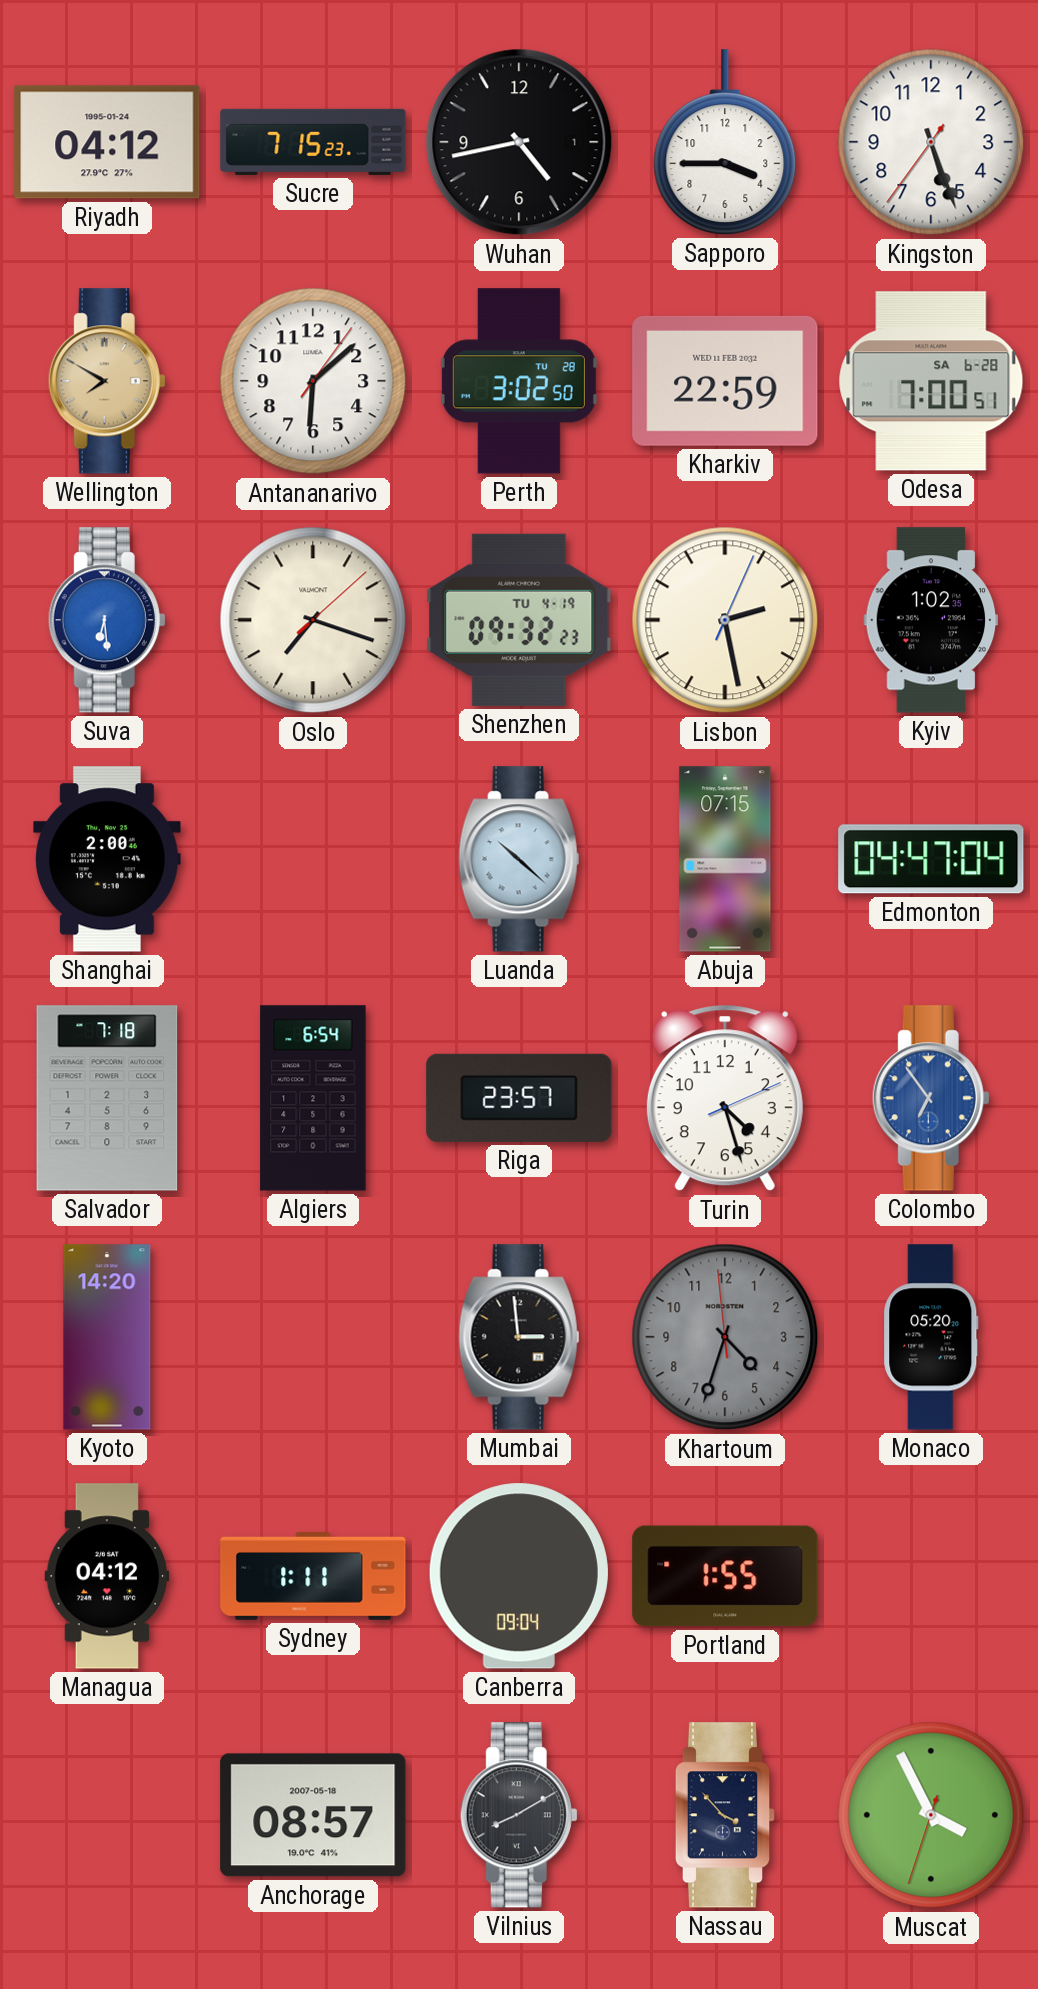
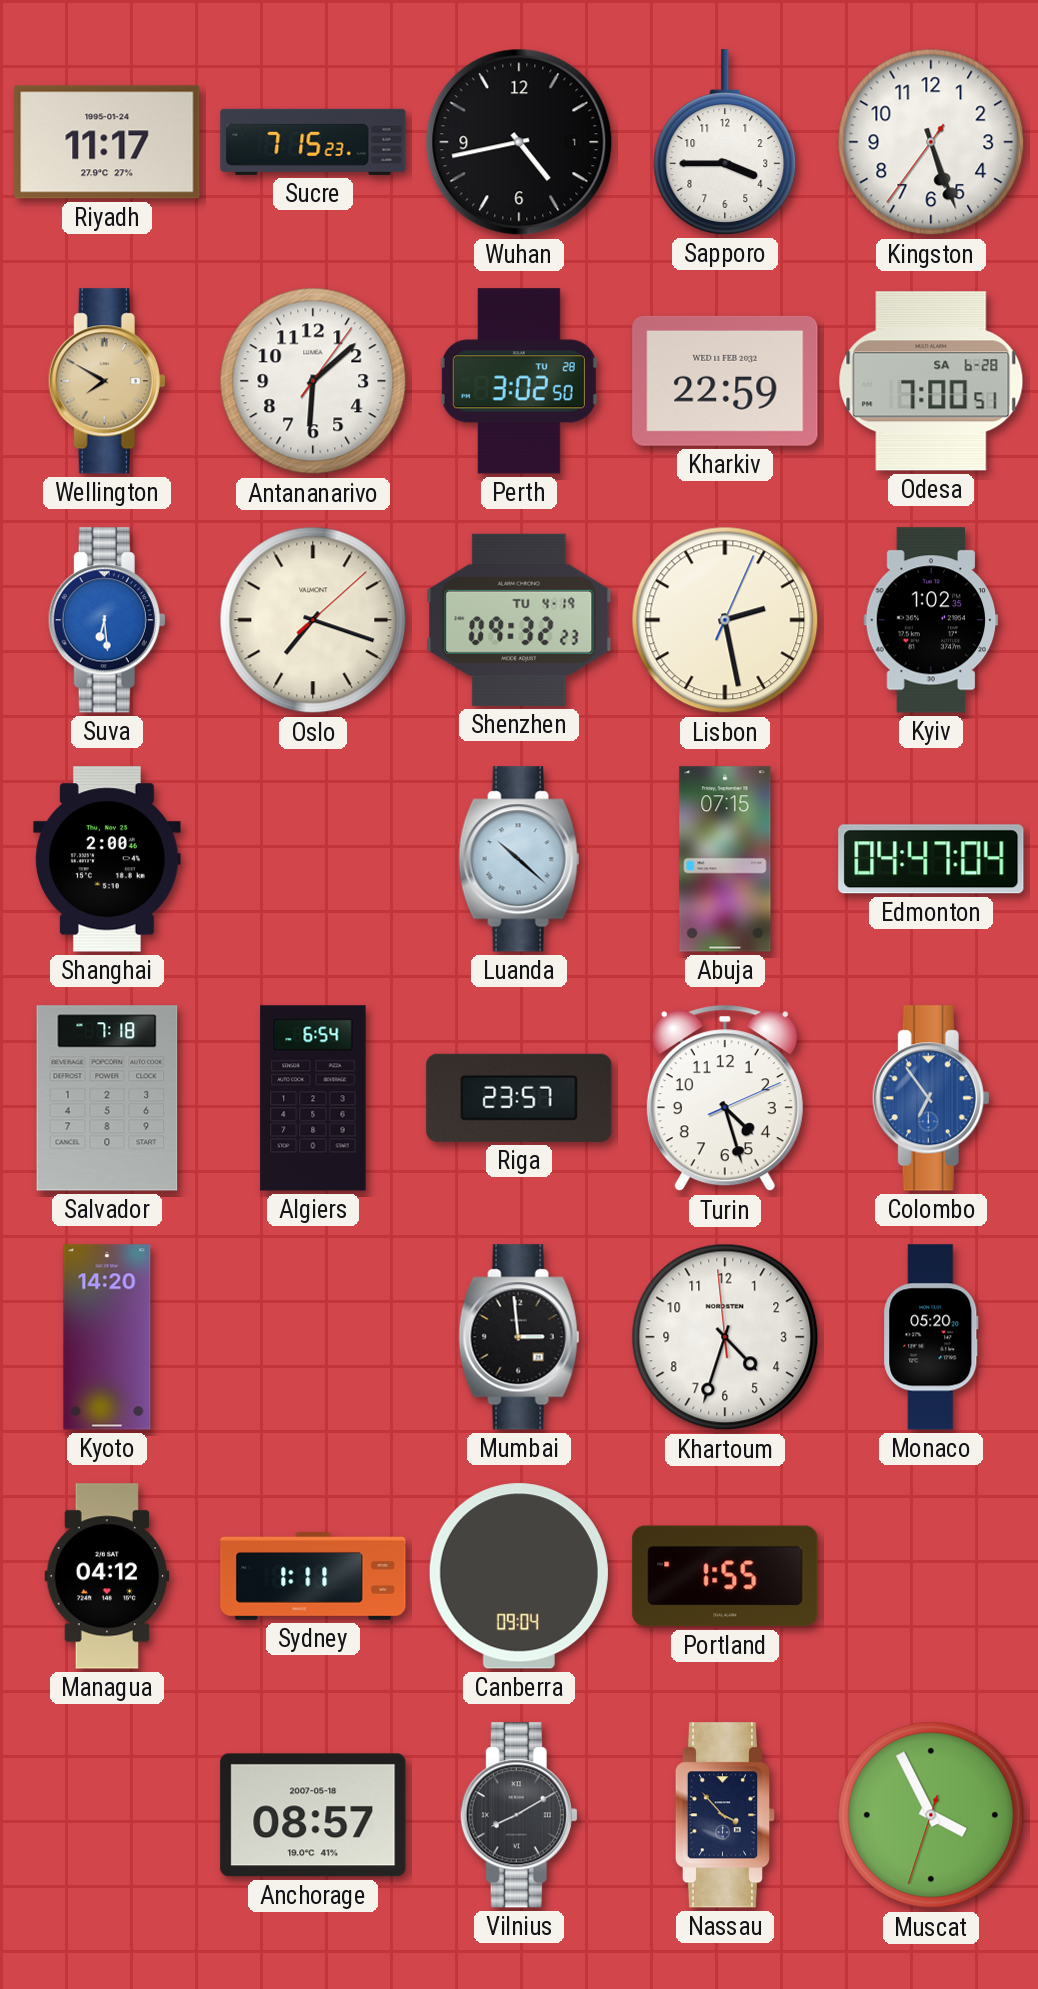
Riyadh: 04:12 -> 11:17 (107, 142)
Khartoum dial: grey -> white (725, 1337)
